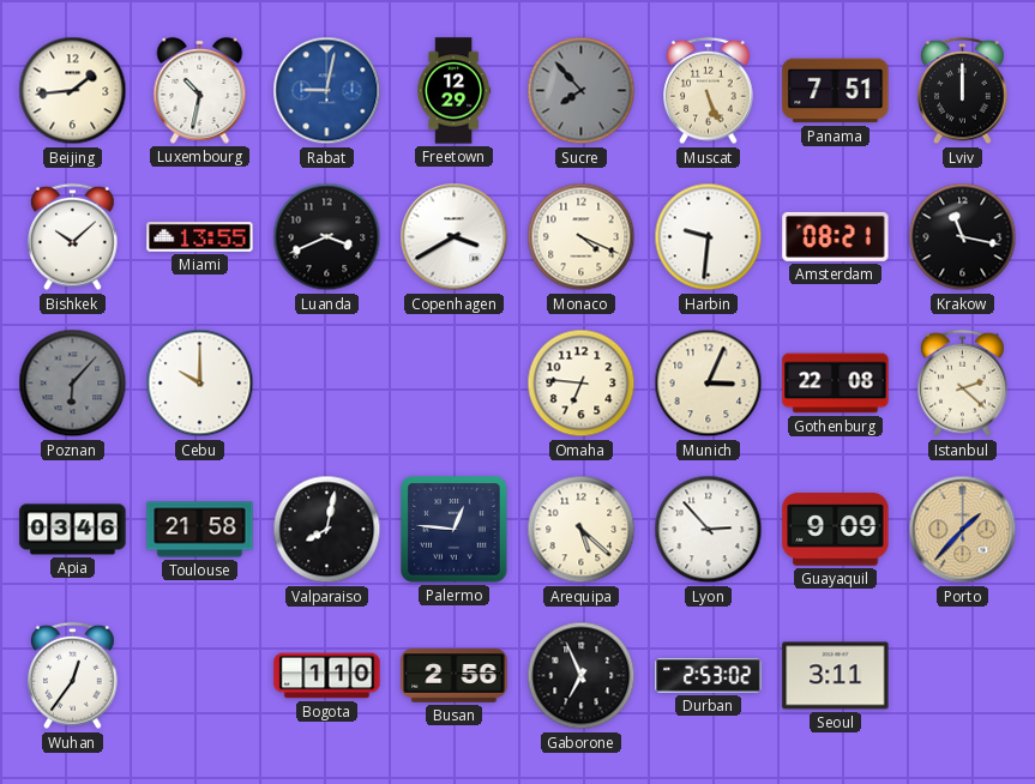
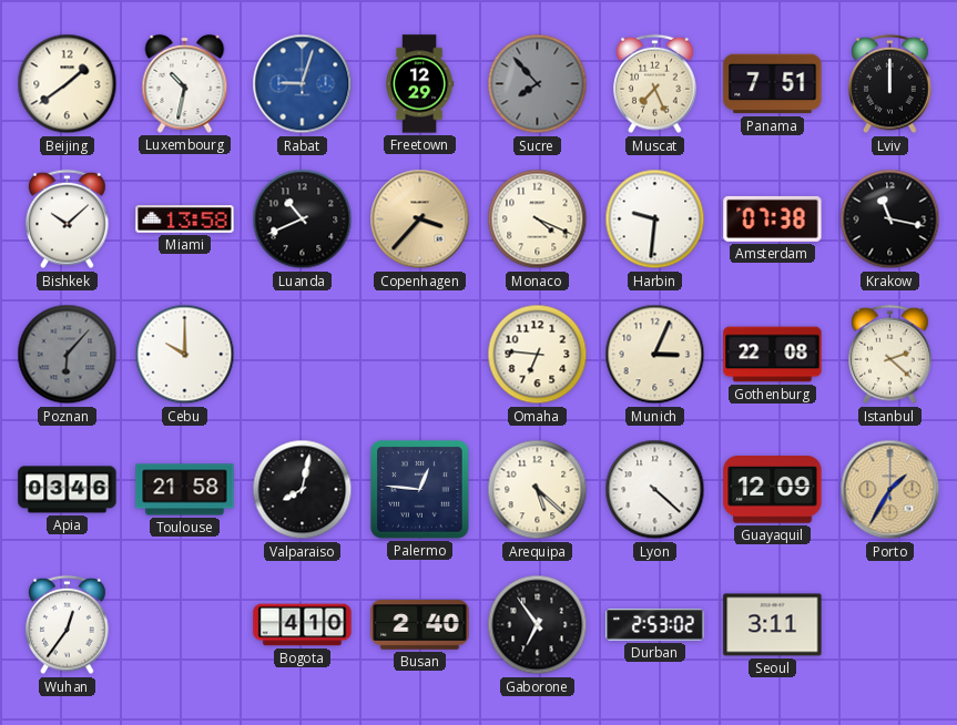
Beijing: 1:44 -> 1:39 (68, 84)
Rabat: 9:02 -> 9:03 (303, 84)
Muscat: 5:26 -> 7:26 (655, 84)
Miami: 13:55 -> 13:58 (185, 219)
Luanda: 3:41 -> 10:41 (303, 219)
Copenhagen: 3:40 -> 3:37 (420, 219)
Copenhagen dial: white -> champagne (420, 219)
Amsterdam: 08:21 -> 07:38 (773, 218)
Lyon: 2:53 -> 4:22 (655, 490)
Guayaquil: 9:09 -> 12:09 (773, 490)
Porto: 1:37 -> 1:35 (890, 490)
Bogota: 1:10 -> 4:10 (303, 625)
Busan: 2:56 -> 2:40 (420, 625)
Gaborone: 6:56 -> 6:54 (538, 625)
